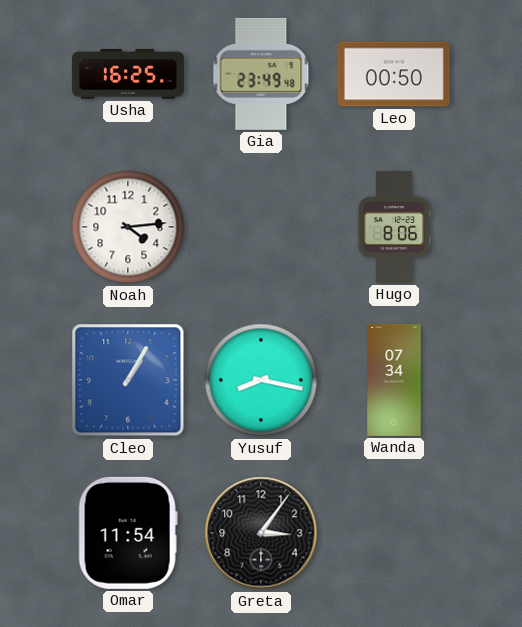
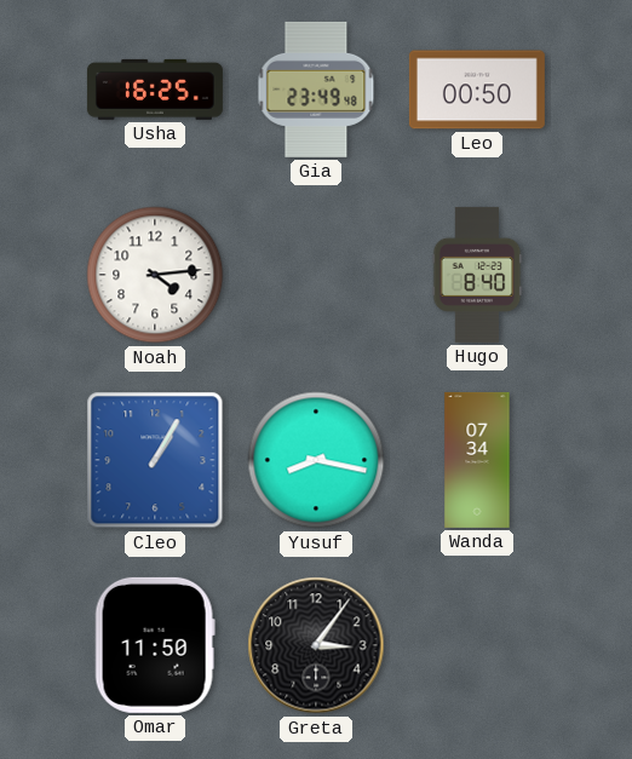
Hugo: 8:06 -> 8:40 (477, 275)
Omar: 11:54 -> 11:50 (155, 645)
